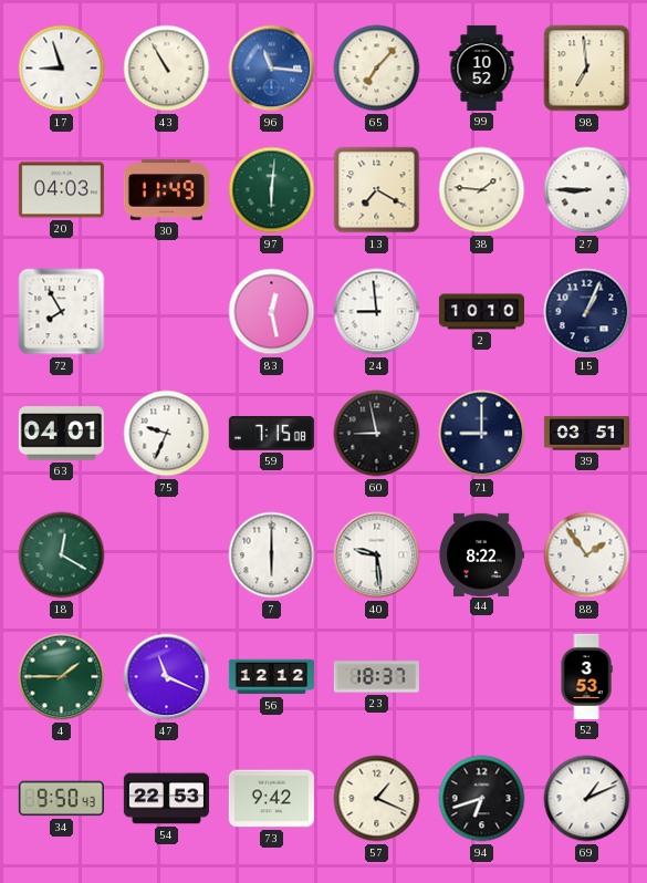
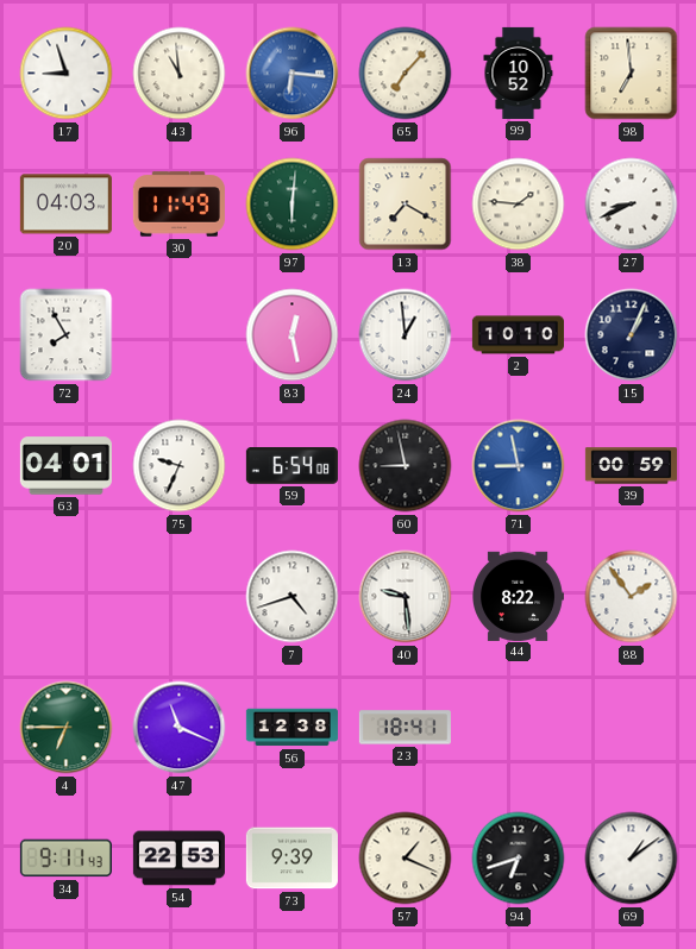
43: 10:55 -> 10:59 (180, 74)
96: 11:16 -> 6:16 (293, 74)
27: 8:45 -> 8:41 (632, 205)
24: 8:59 -> 12:59 (406, 335)
59: 7:15 -> 6:54 (291, 466)
71: 9:00 -> 8:58 (519, 466)
71 dial: navy -> blue (519, 466)
39: 03:51 -> 00:59 (631, 466)
18: 12:20 -> none (62, 555)
7: 6:00 -> 4:42 (293, 597)
4: 1:45 -> 6:45 (67, 728)
56: 12:12 -> 12:38 (291, 728)
23: 18:37 -> 18:41 (405, 728)
52: 3:53 -> none (586, 676)
34: 9:50 -> 9:11 (65, 859)
73: 9:42 -> 9:39 (291, 859)
69: 1:11 -> 1:09 (632, 859)
